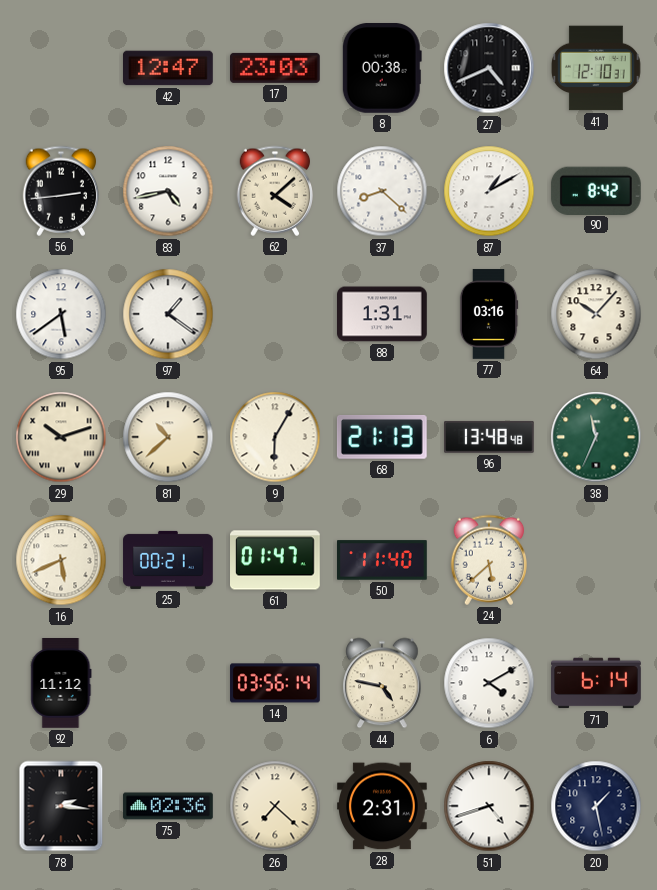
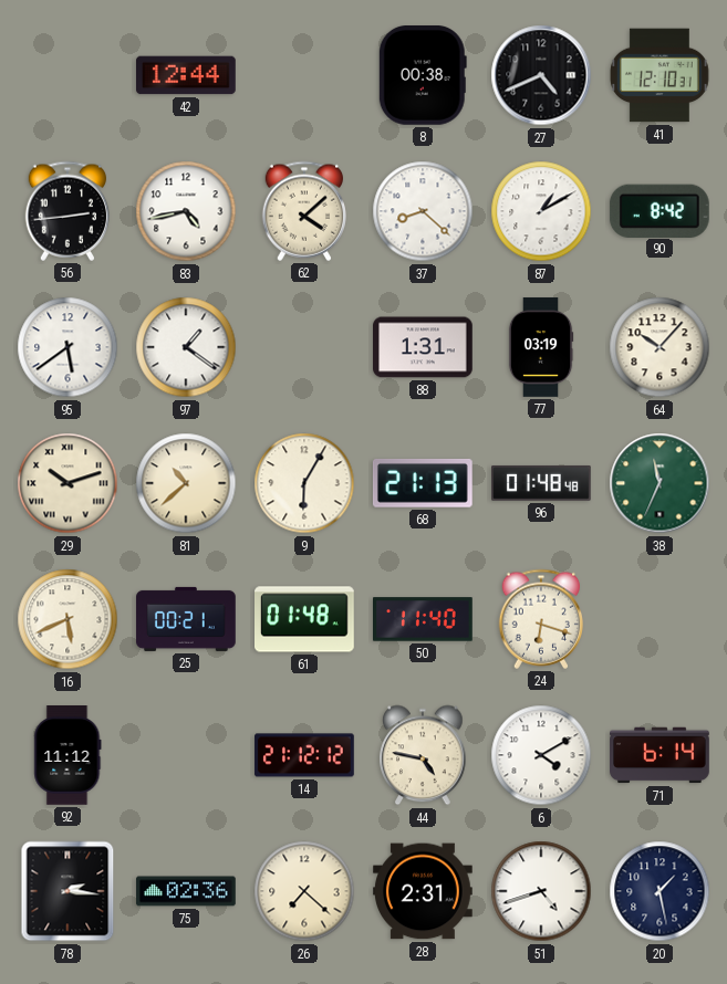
42: 12:47 -> 12:44 (187, 75)
17: 23:03 -> none (276, 68)
77: 03:16 -> 03:19 (541, 347)
96: 13:48 -> 01:48 (542, 483)
61: 01:47 -> 01:48 (305, 619)
24: 5:38 -> 6:18 (540, 619)
14: 03:56 -> 21:12 (304, 755)
